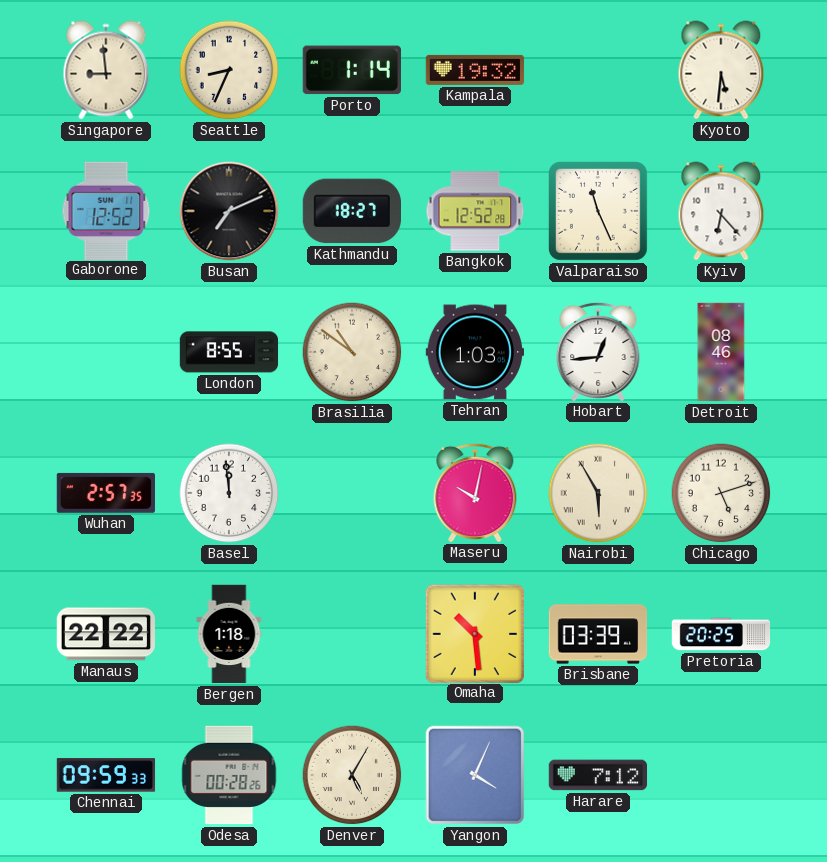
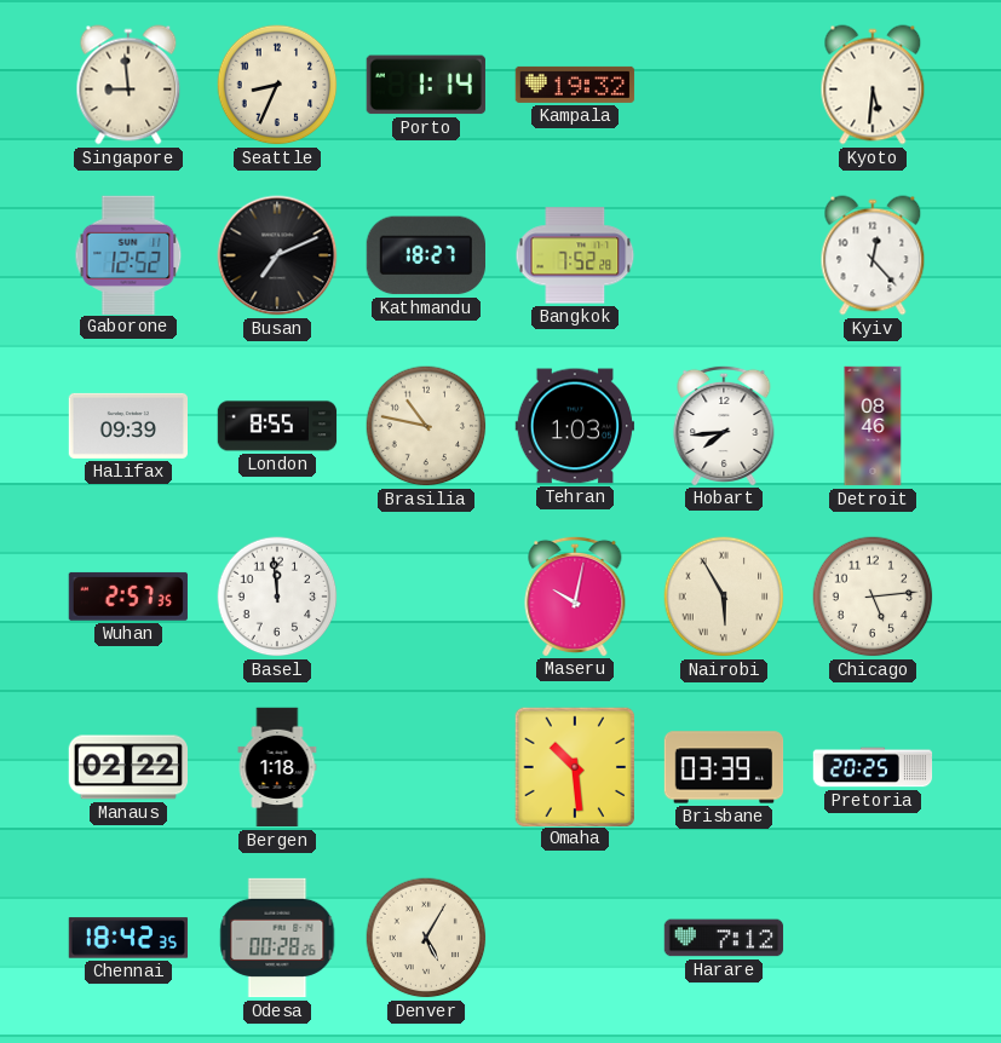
Bangkok: 12:52 -> 7:52 (575, 255)
Valparaiso: 11:26 -> none (599, 212)
Kyiv: 6:23 -> 12:23 (873, 255)
Halifax: none -> 09:39 (127, 426)
Brasilia: 10:51 -> 10:47 (426, 426)
Hobart: 12:44 -> 7:44 (724, 425)
Chicago: 5:12 -> 5:14 (873, 597)
Manaus: 22:22 -> 02:22 (127, 767)
Chennai: 09:59 -> 18:42 (128, 938)
Yangon: 4:04 -> none (475, 775)
